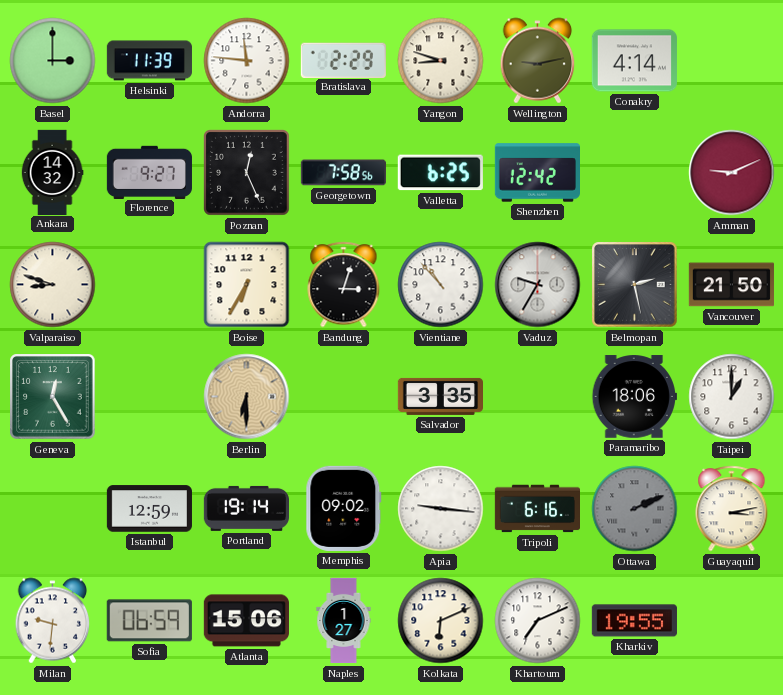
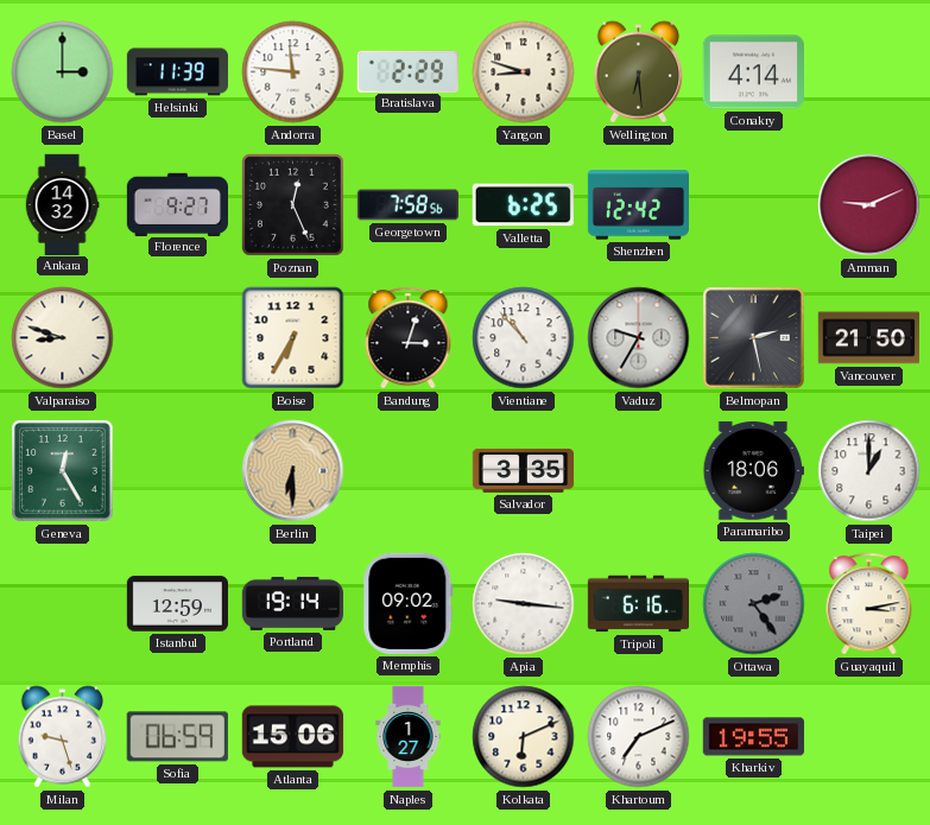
Wellington: 9:13 -> 6:29 (639, 72)
Ottawa: 2:11 -> 2:24 (754, 604)
Milan: 9:31 -> 9:27 (63, 737)
